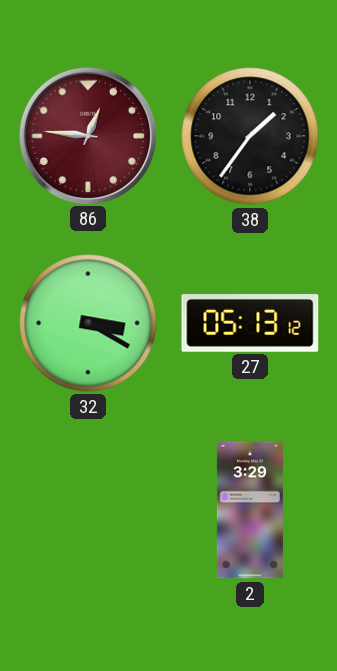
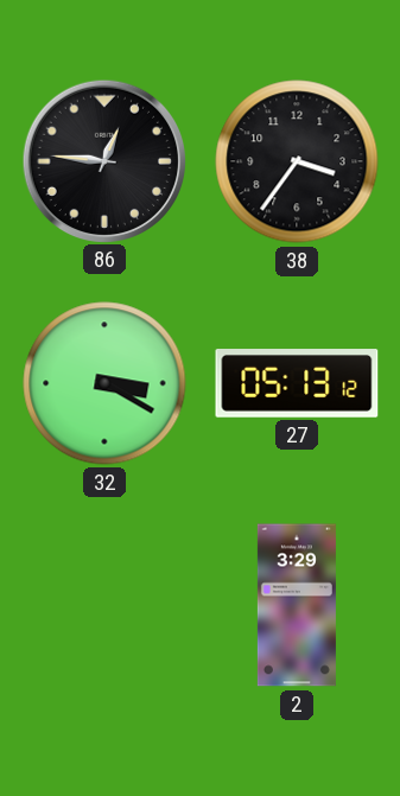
86 dial: burgundy -> black (103, 160)
38: 1:36 -> 3:36 (297, 161)
